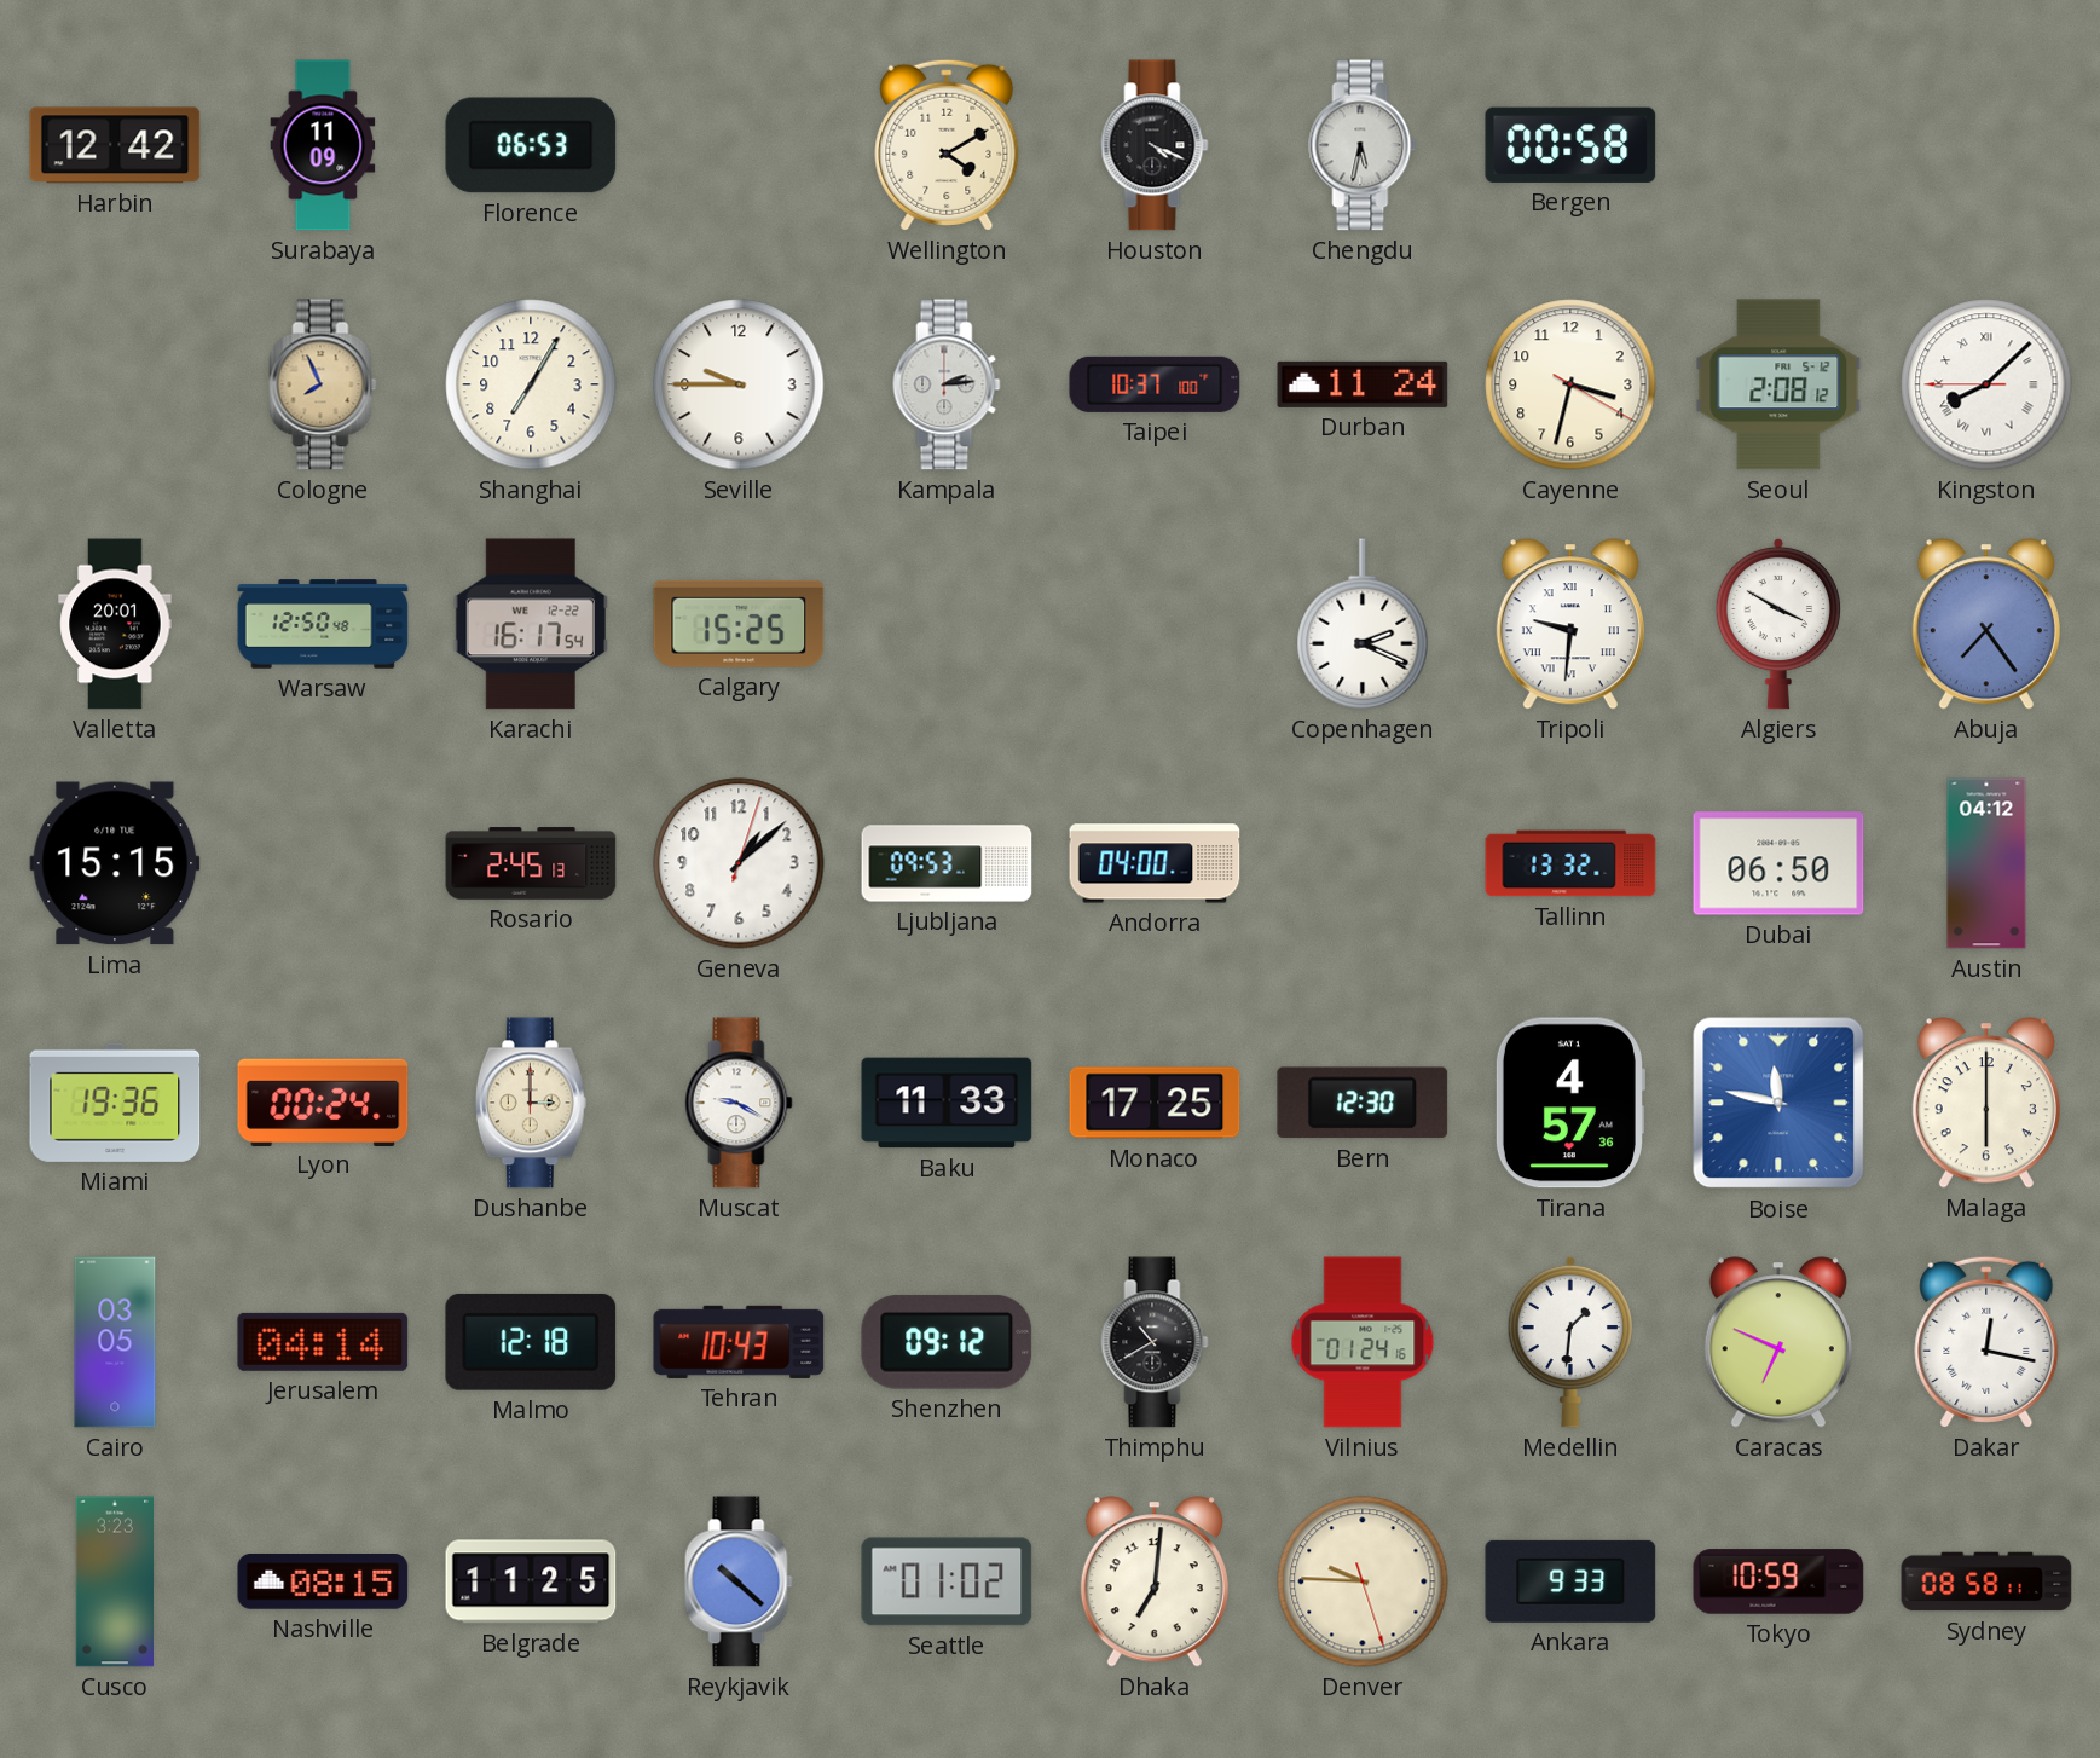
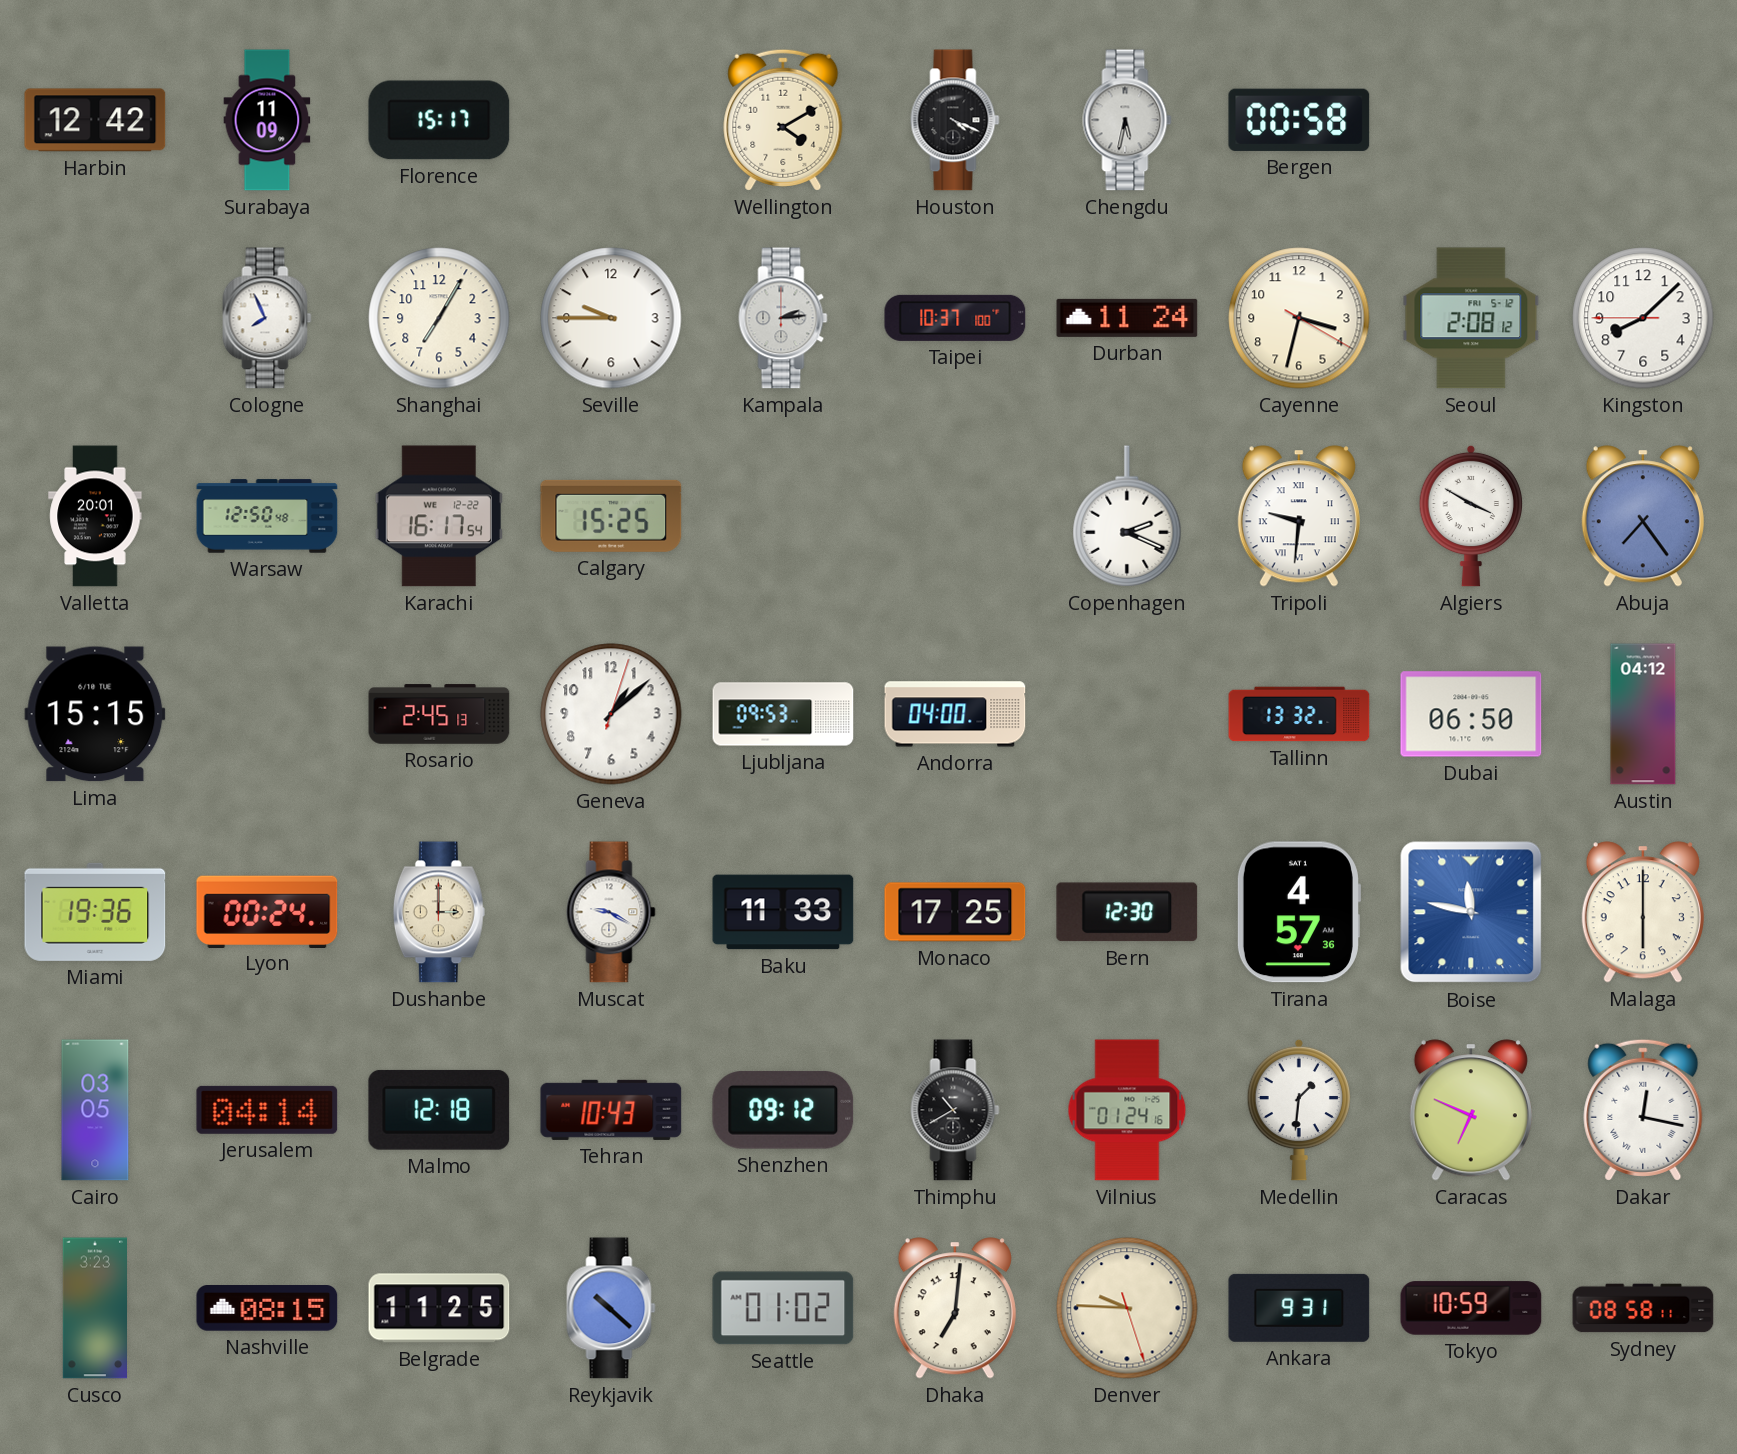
Florence: 06:53 -> 15:17 (439, 120)
Cologne dial: champagne -> white (267, 318)
Kingston numerals: Roman -> Arabic (1643, 318)
Ankara: 9:33 -> 9:31 (1299, 1308)
